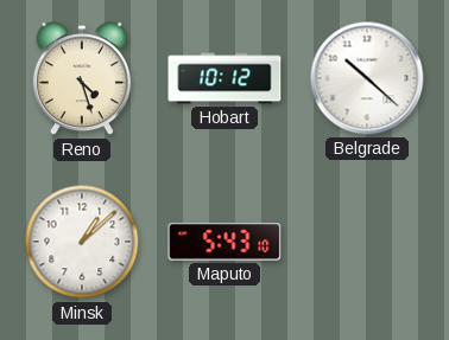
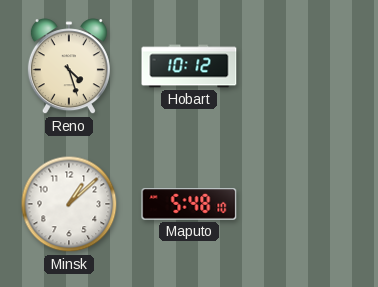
Belgrade: 10:22 -> none (367, 78)
Maputo: 5:43 -> 5:48 (189, 204)
